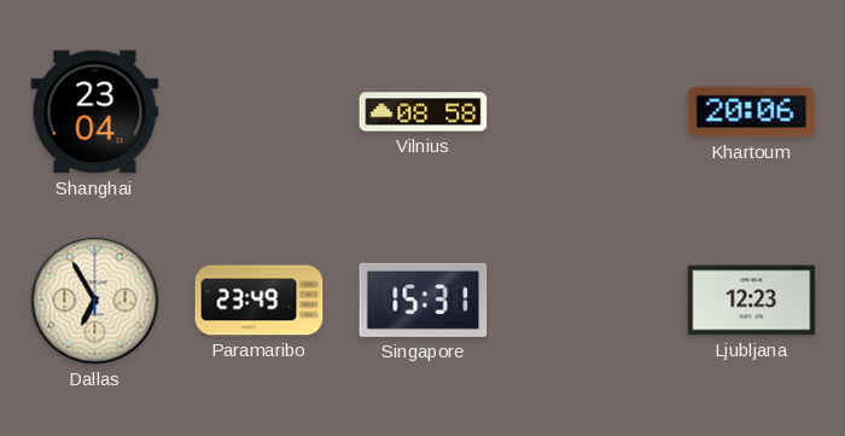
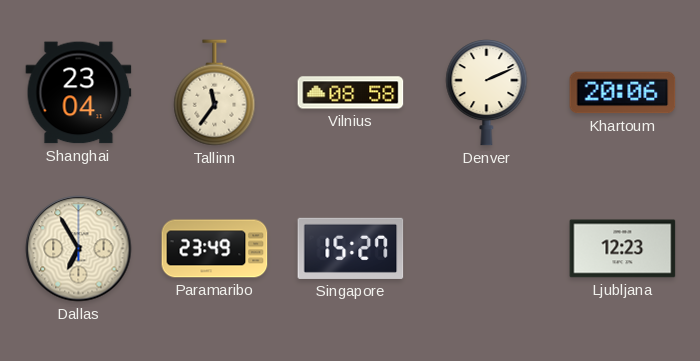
Tallinn: none -> 11:36 (215, 93)
Denver: none -> 2:11 (487, 93)
Singapore: 15:31 -> 15:27 (351, 248)
